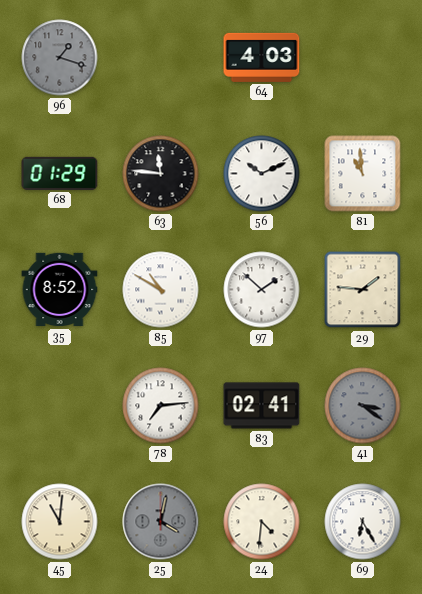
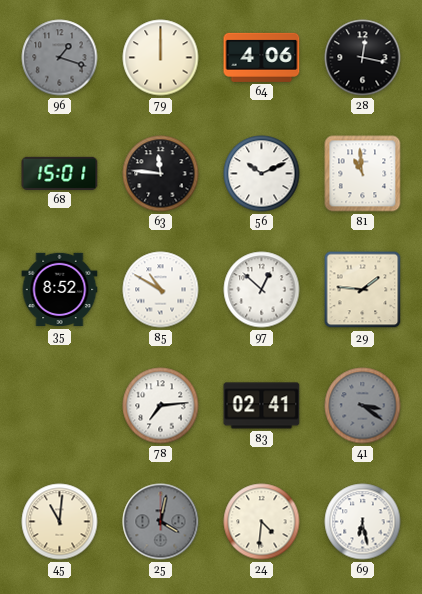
79: none -> 12:00 (161, 58)
64: 4:03 -> 4:06 (262, 57)
28: none -> 12:17 (363, 58)
68: 01:29 -> 15:01 (60, 173)
97: 1:52 -> 12:52 (262, 290)
69: 6:25 -> 6:28 (363, 522)
